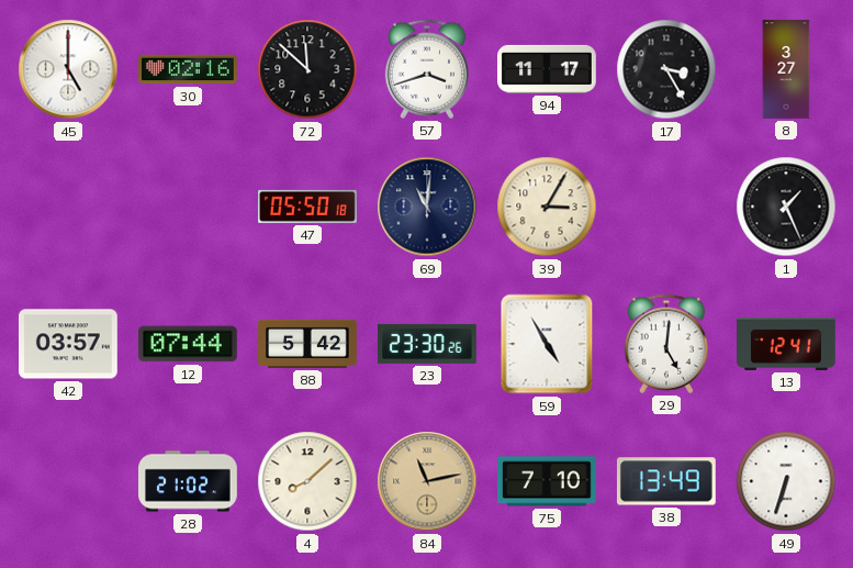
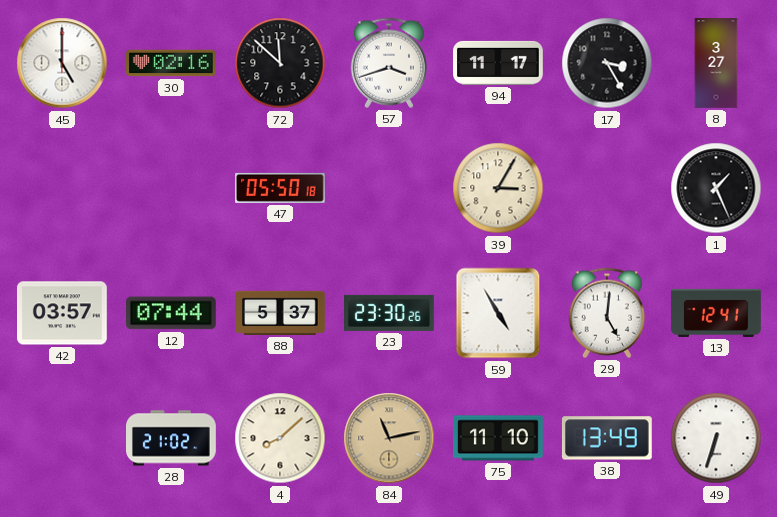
69: 11:01 -> none (427, 207)
88: 5:42 -> 5:37 (281, 313)
75: 7:10 -> 11:10 (499, 438)
